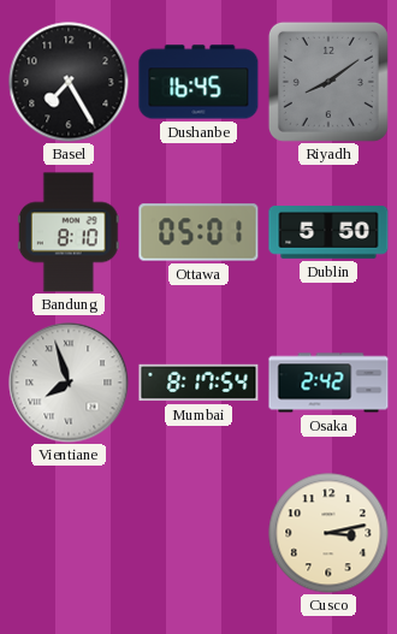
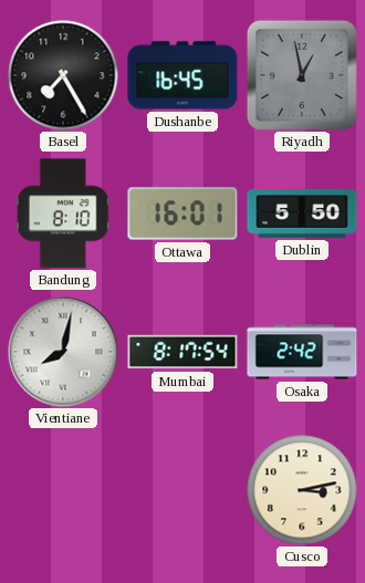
Riyadh: 8:09 -> 12:58 (302, 75)
Ottawa: 05:01 -> 16:01 (182, 214)
Vientiane: 7:57 -> 8:02 (63, 352)
